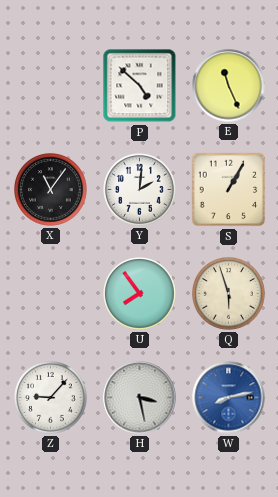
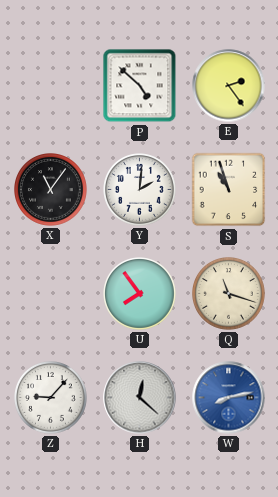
E: 11:26 -> 2:24 (229, 86)
S: 1:05 -> 10:57 (229, 190)
Q: 5:57 -> 11:18 (229, 294)
H: 3:28 -> 12:22 (140, 398)
